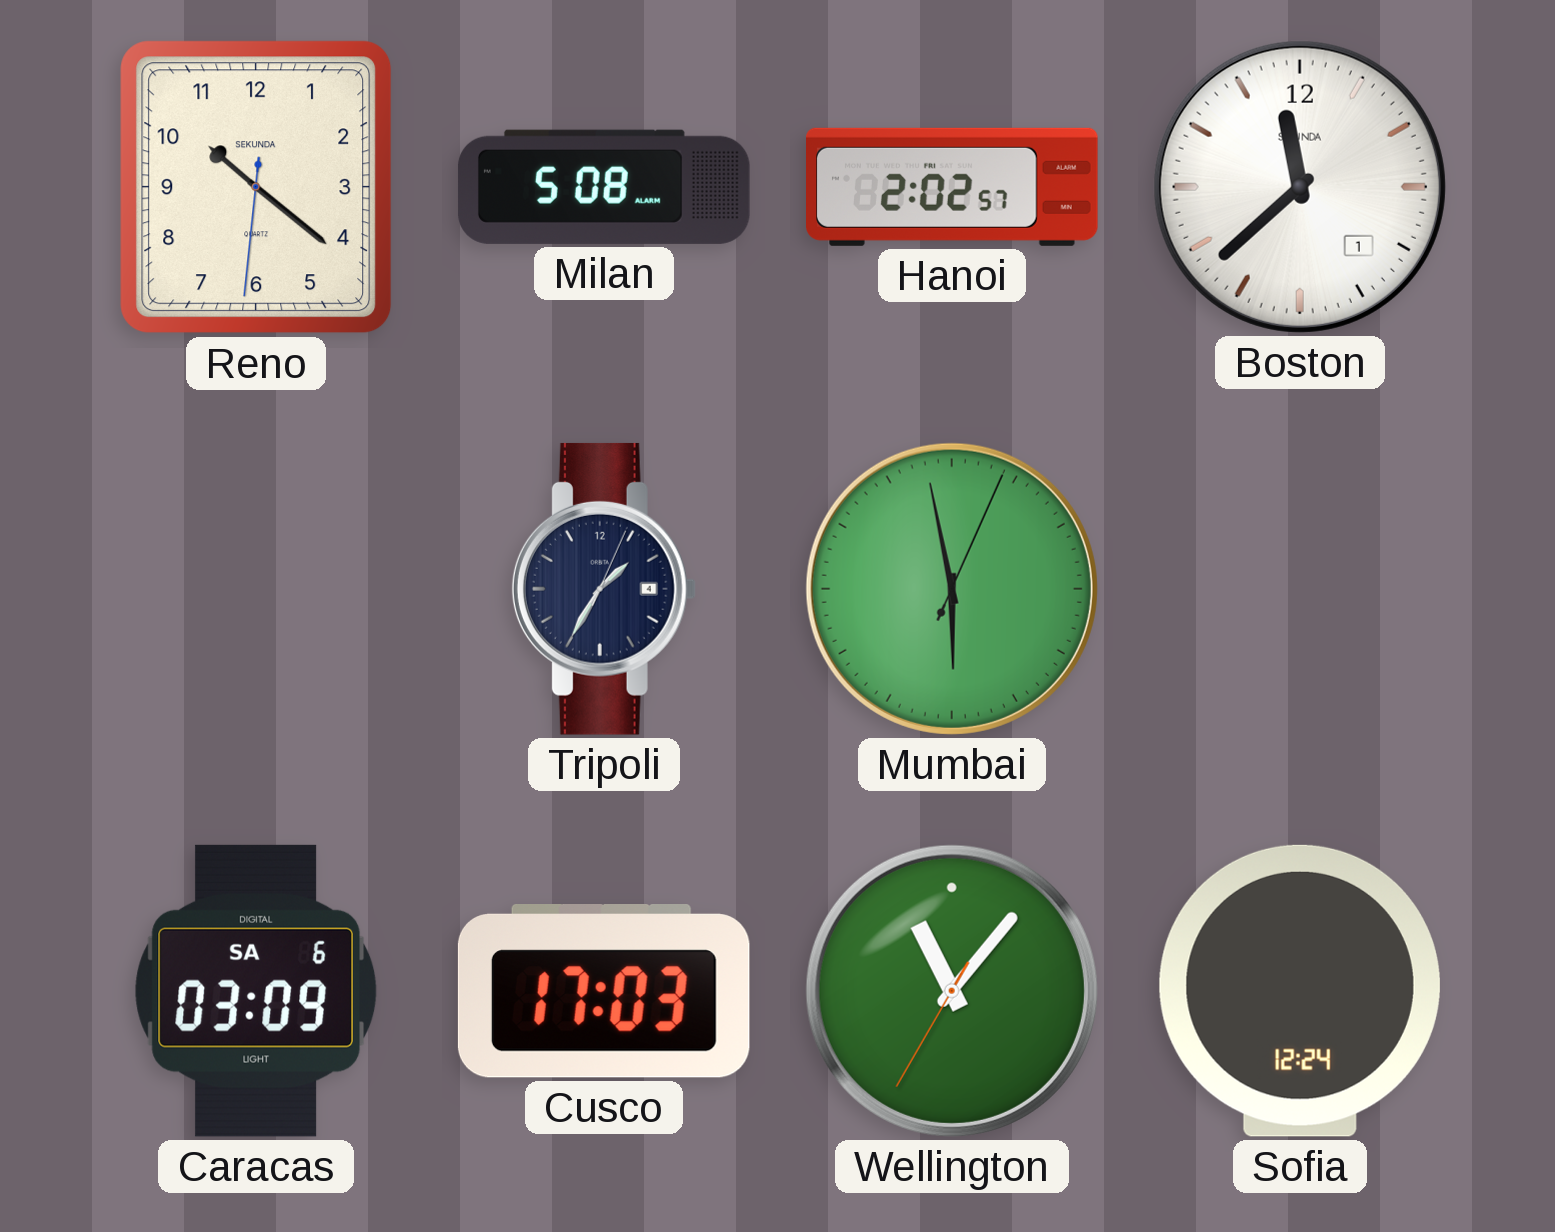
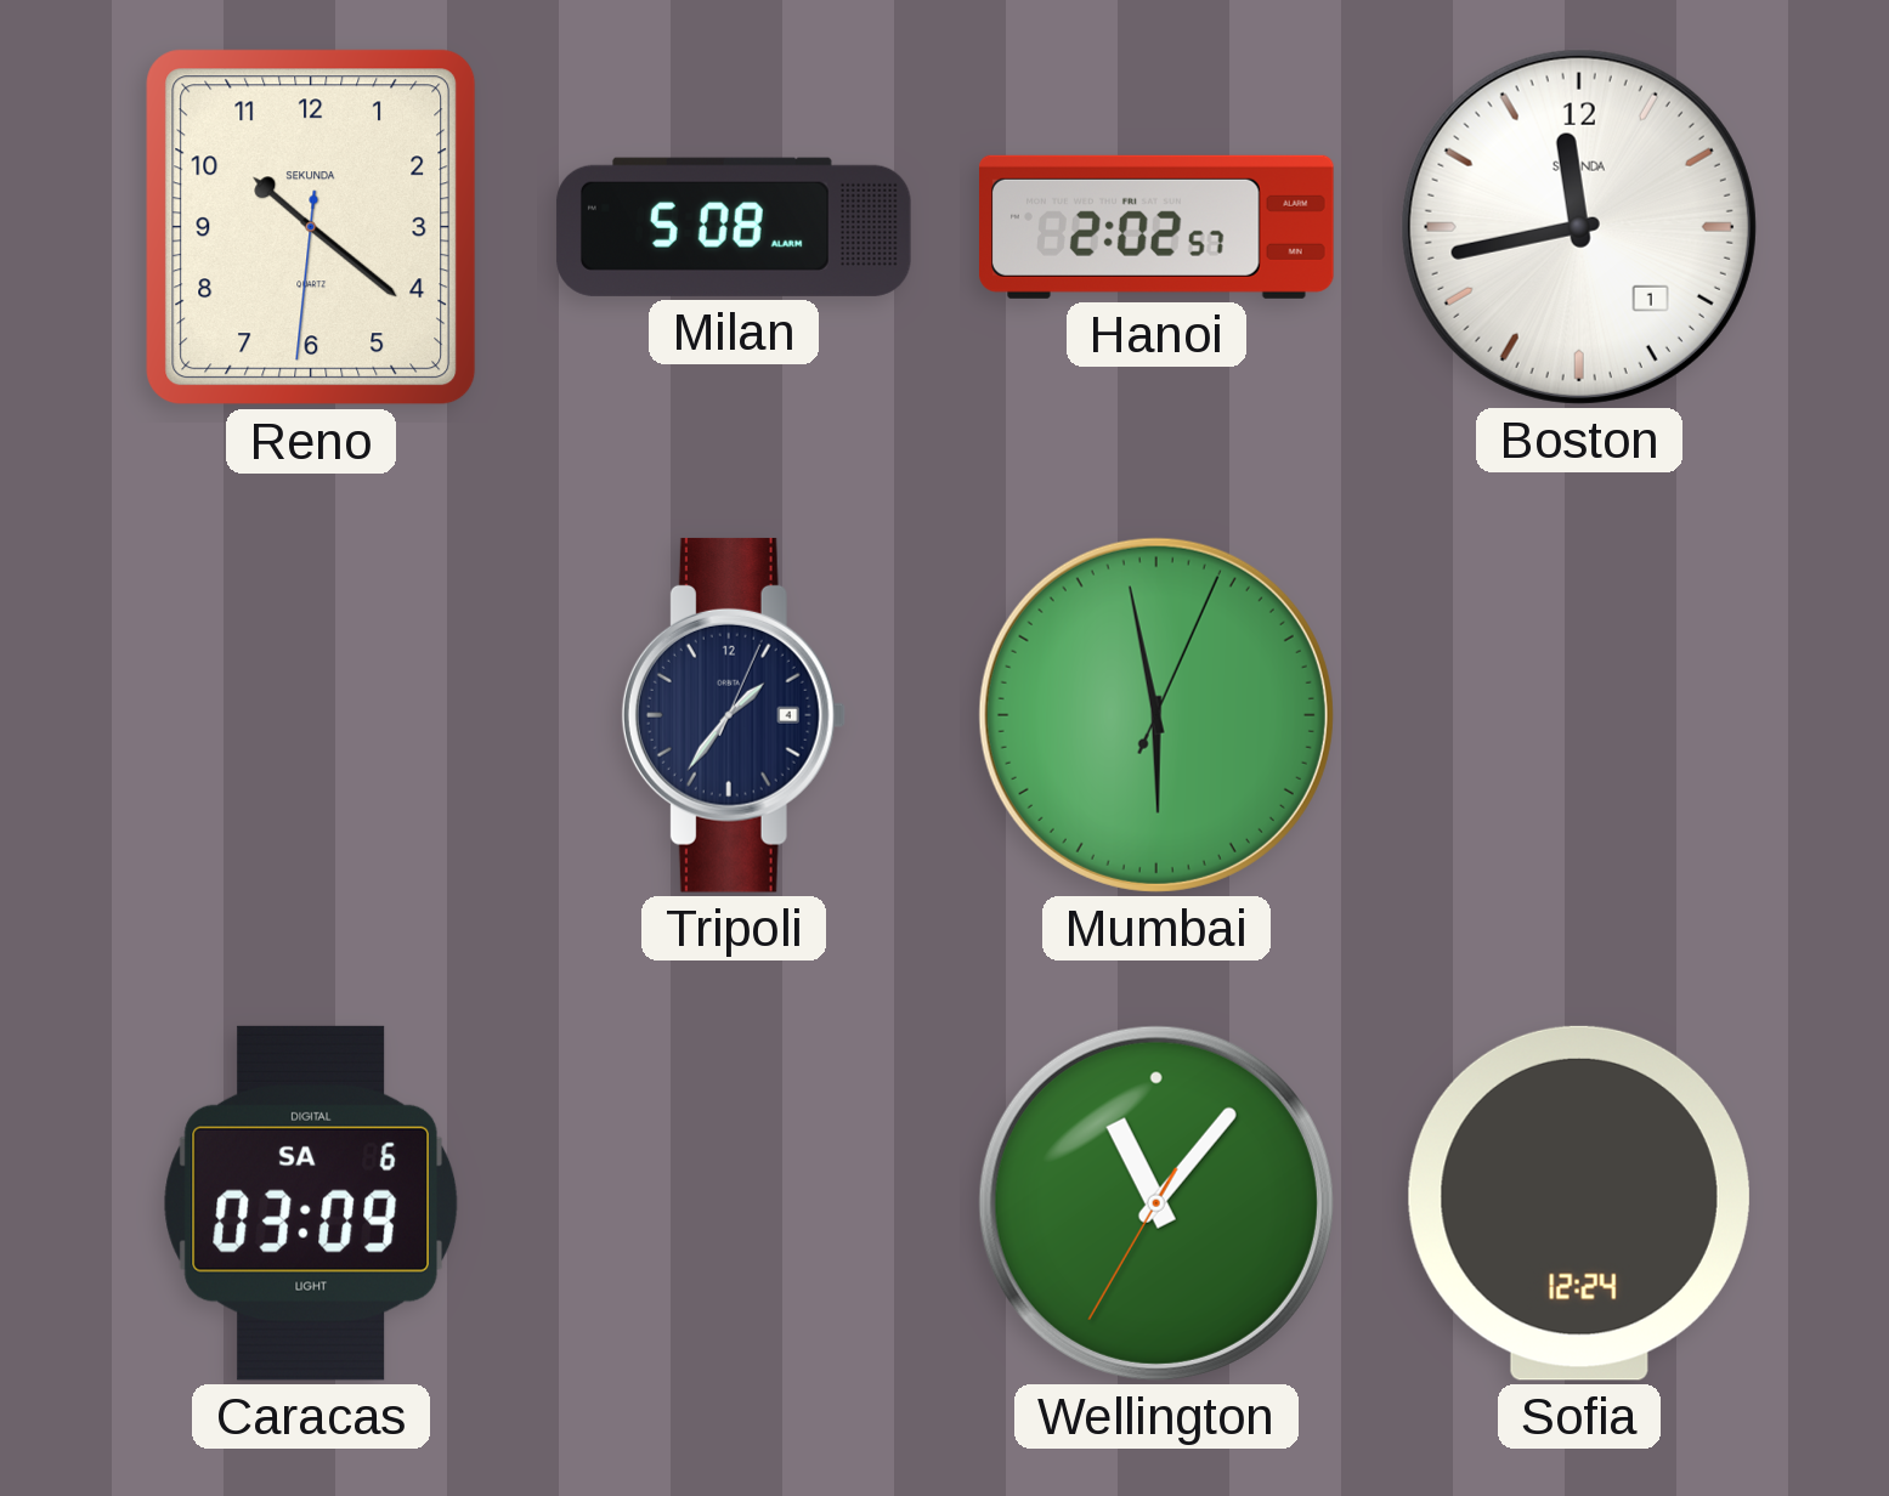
Boston: 11:38 -> 11:43 (1579, 227)
Tripoli: 1:35 -> 1:36 (734, 715)
Cusco: 17:03 -> none (604, 992)
